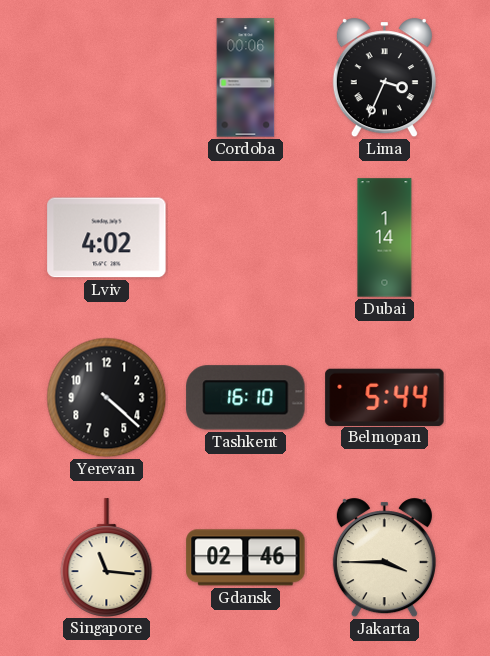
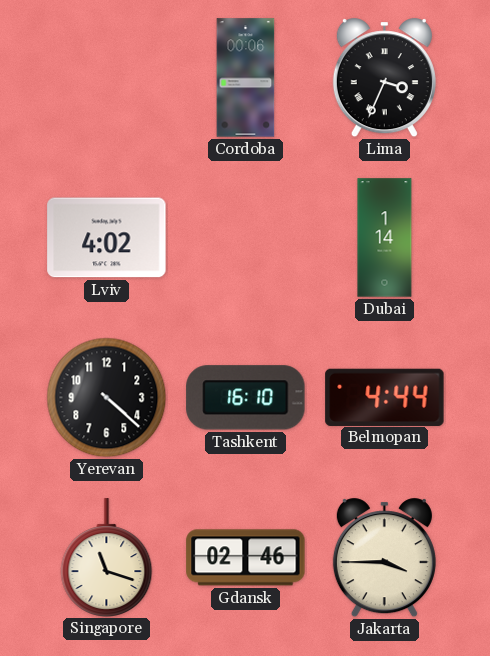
Belmopan: 5:44 -> 4:44 (385, 397)
Singapore: 11:16 -> 11:18 (107, 557)
